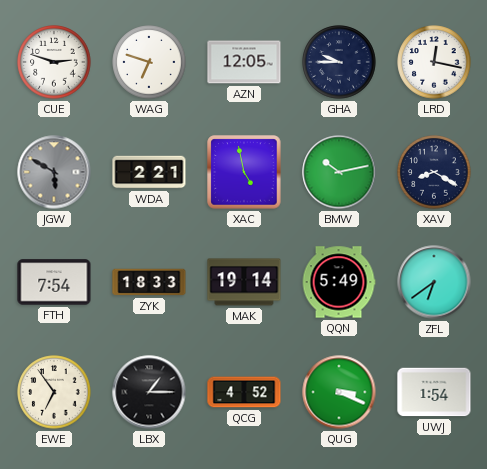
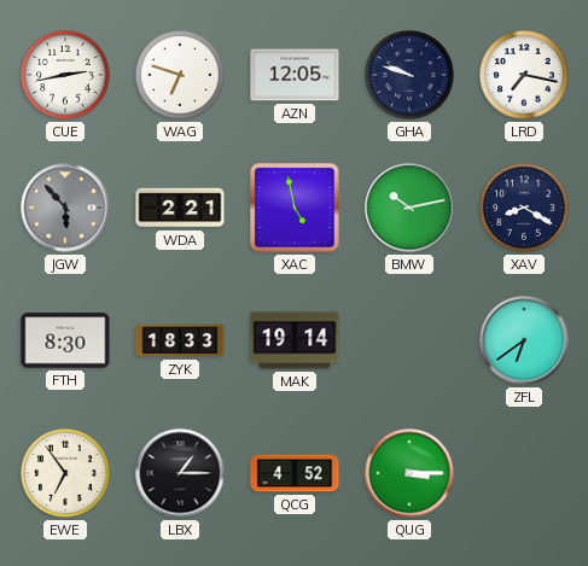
CUE: 2:48 -> 2:43 (65, 75)
GHA: 9:45 -> 9:48 (409, 75)
LRD: 12:17 -> 7:17 (524, 75)
JGW: 5:50 -> 5:53 (65, 208)
FTH: 7:54 -> 8:30 (65, 340)
QQN: 5:49 -> none (339, 282)
QUG: 3:19 -> 3:15 (409, 473)
UWJ: 1:54 -> none (434, 392)
